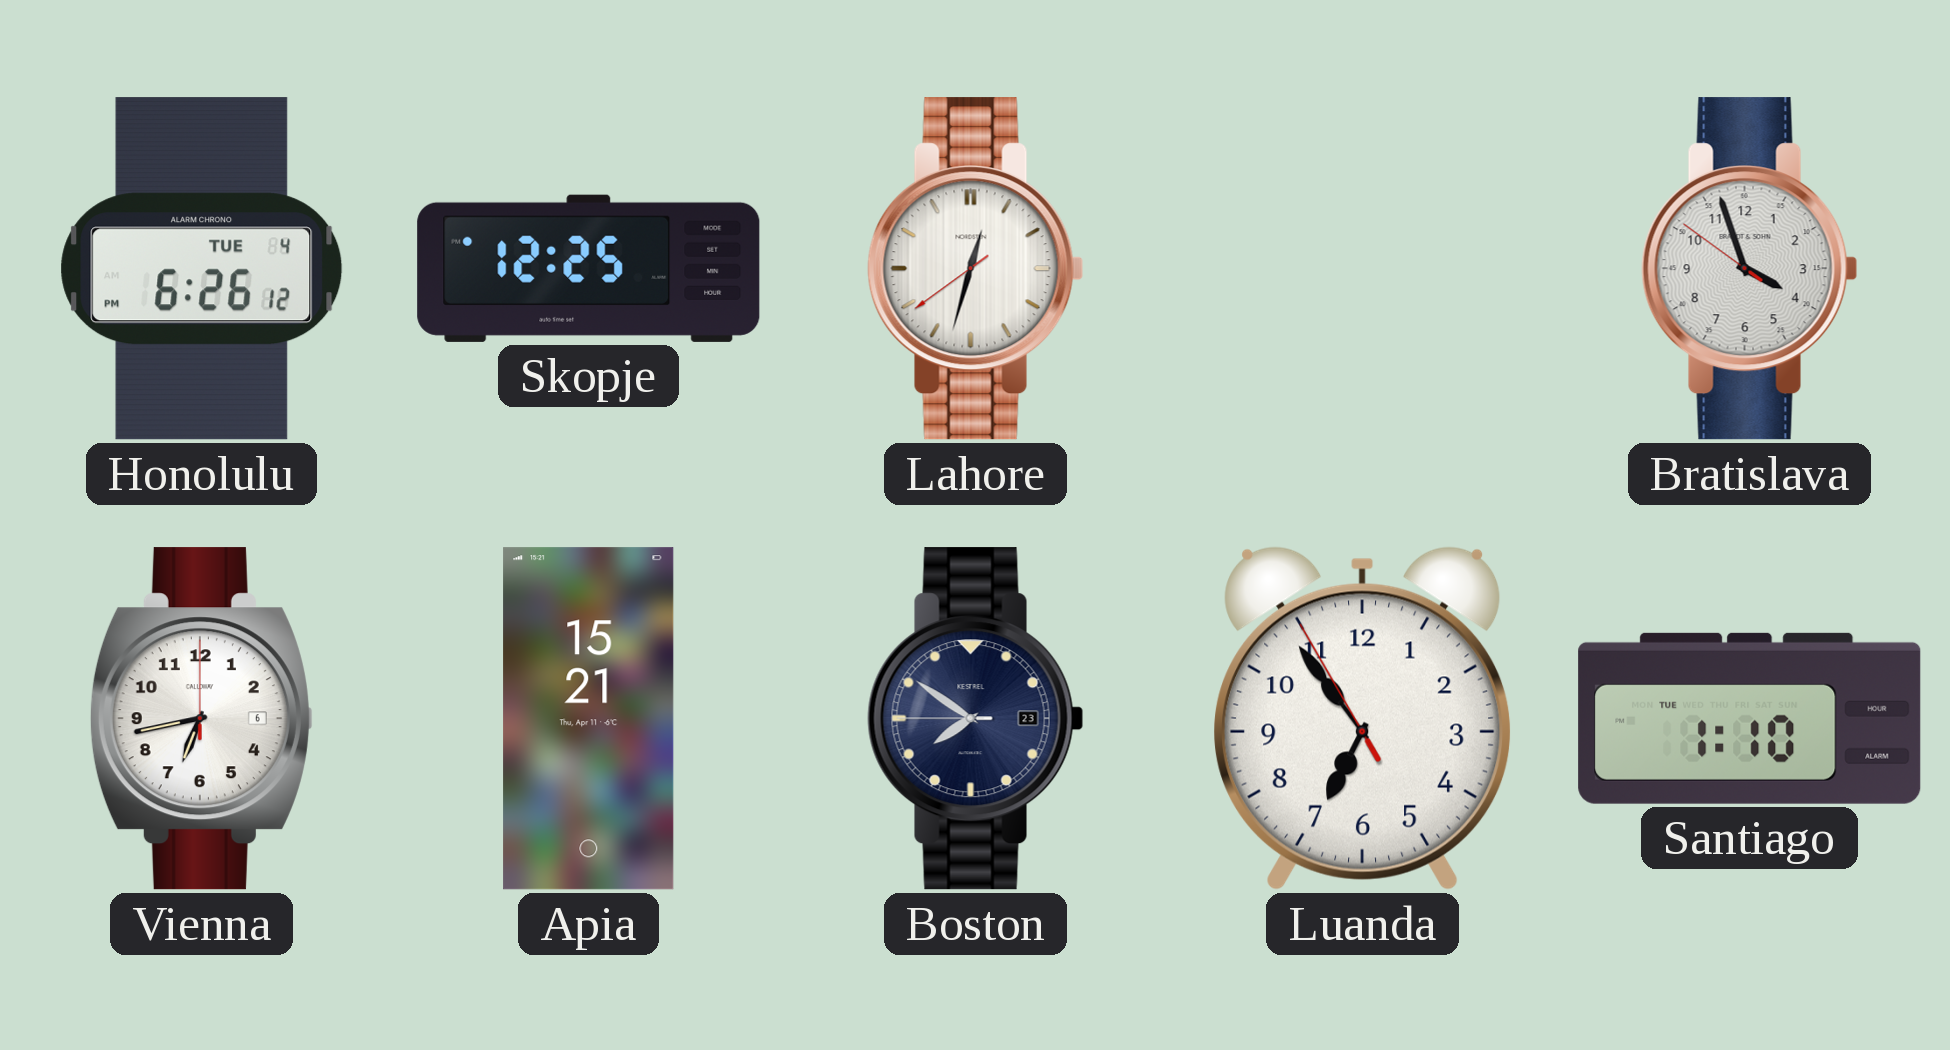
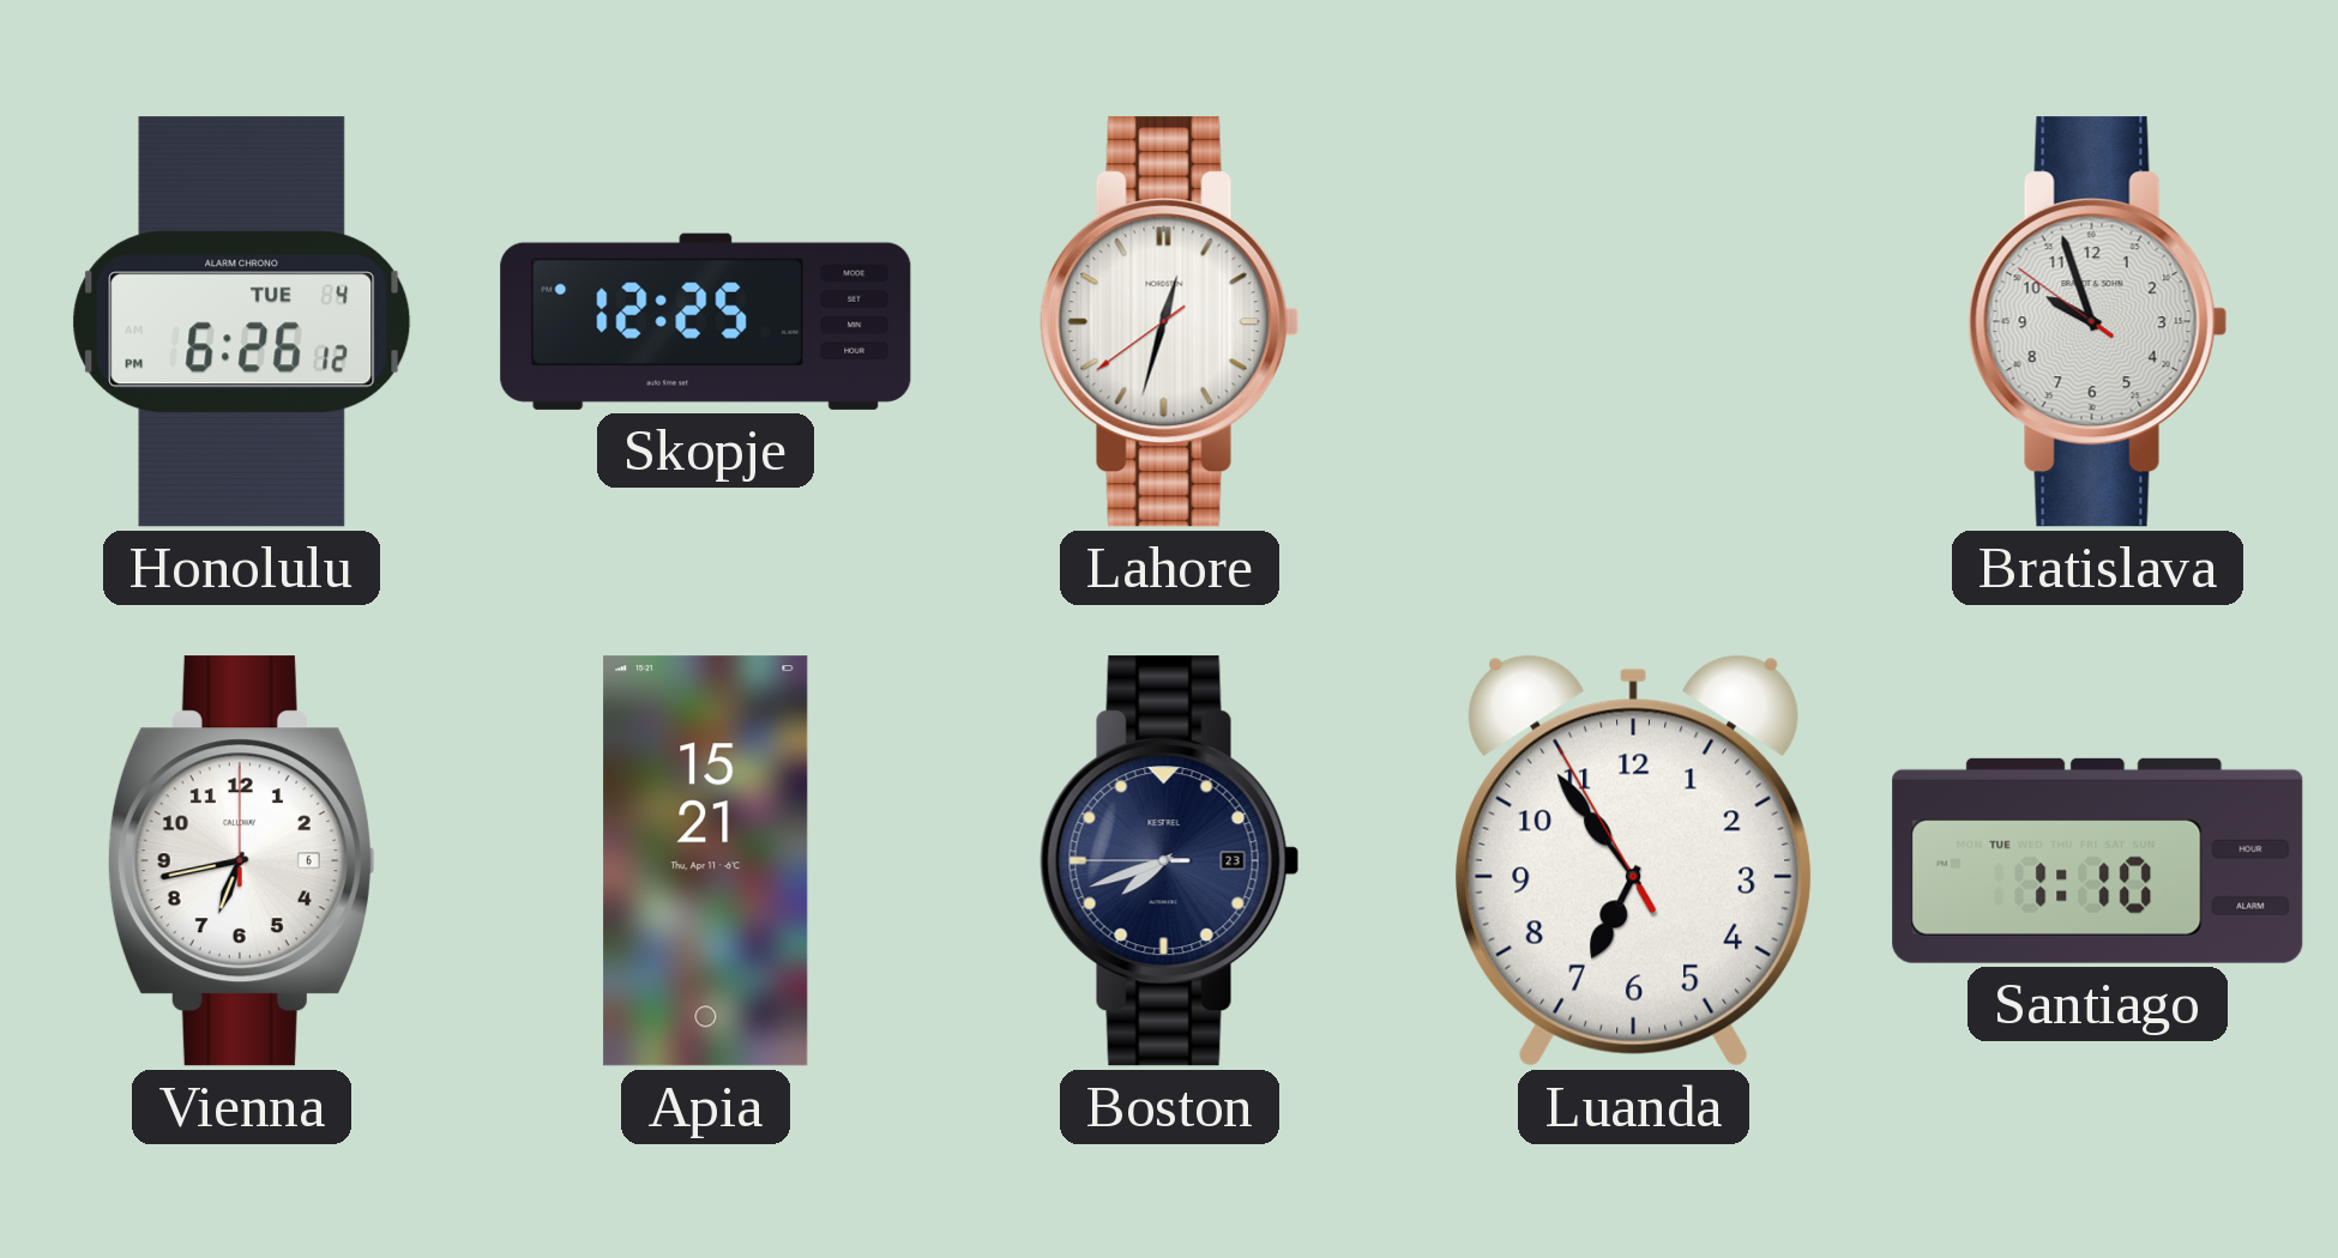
Bratislava: 3:56 -> 9:56 (2098, 322)
Boston: 7:50 -> 7:41 (1170, 861)
